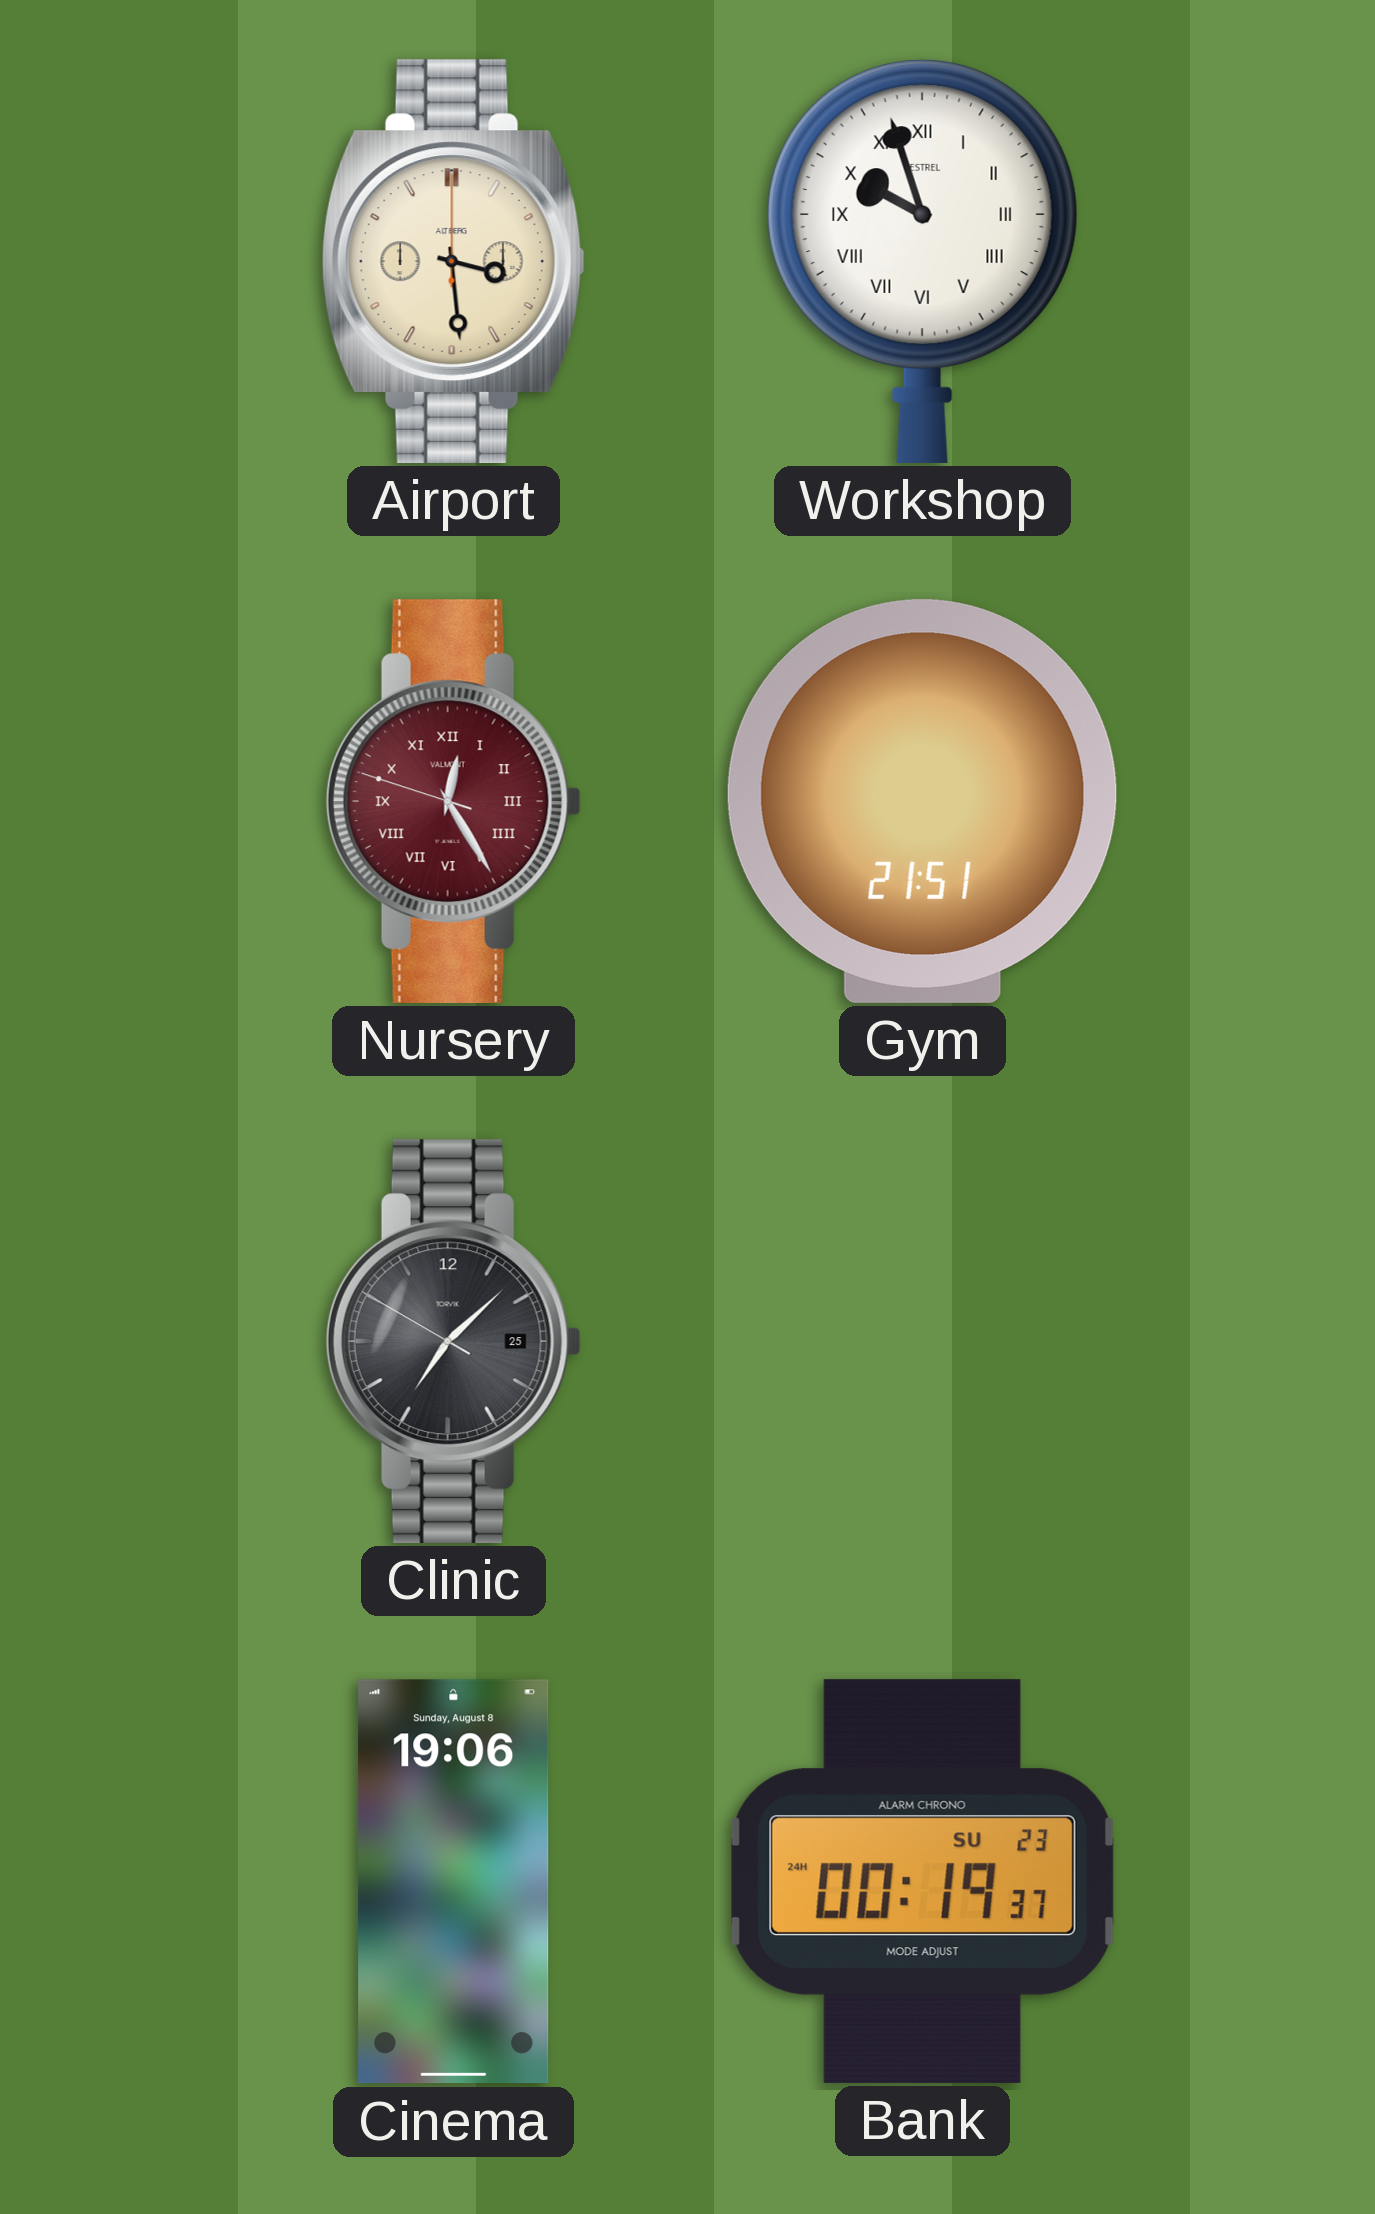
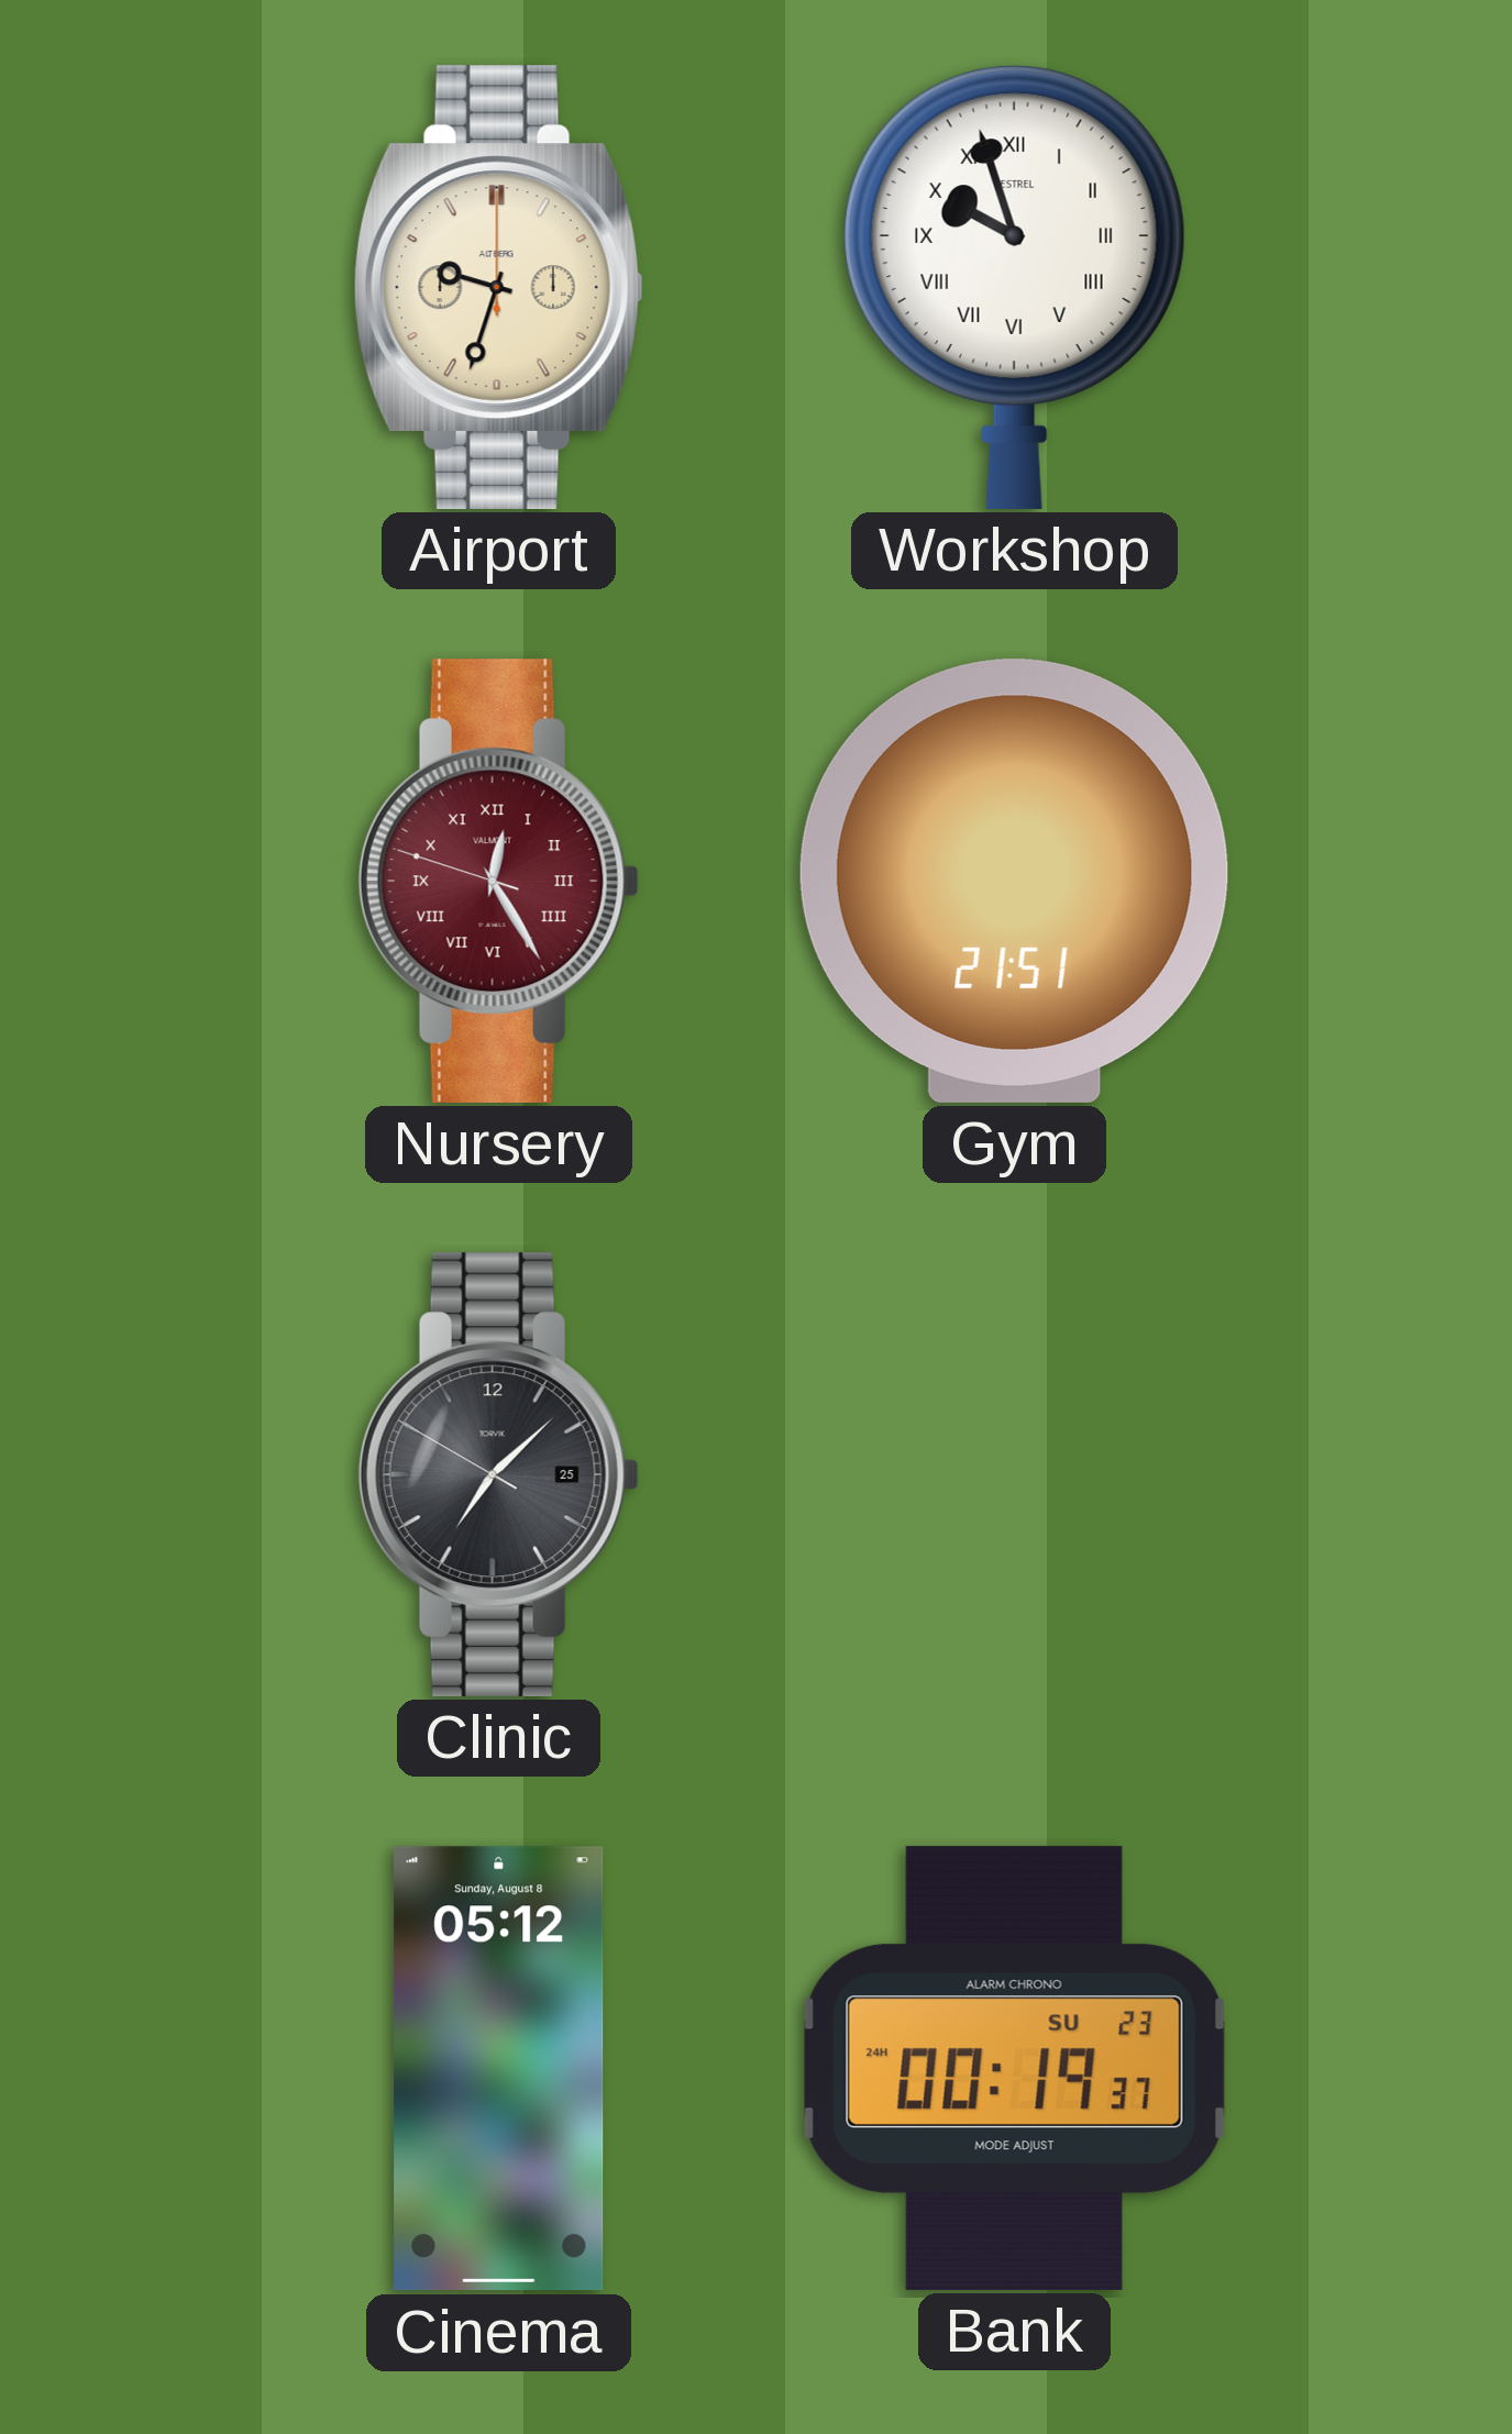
Airport: 3:29 -> 9:33 (498, 287)
Cinema: 19:06 -> 05:12 (499, 2069)
